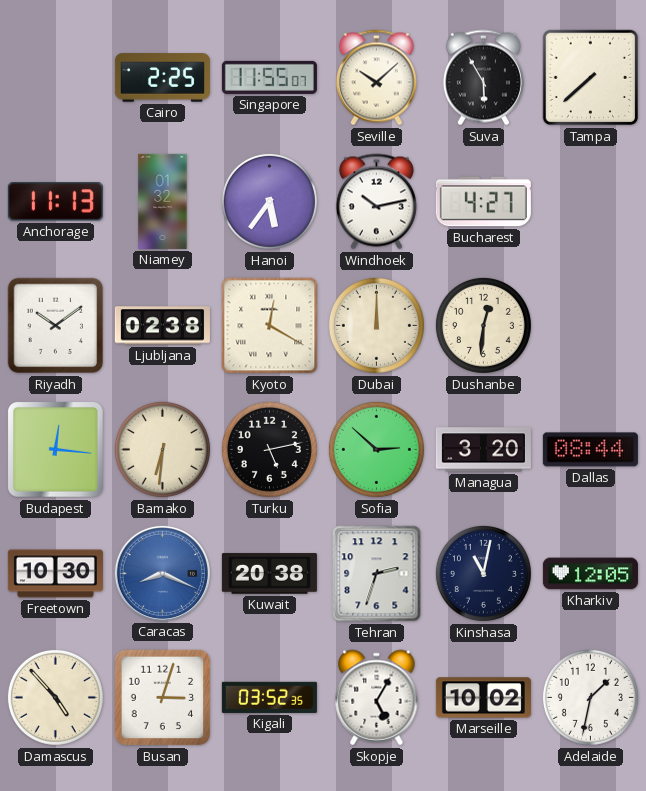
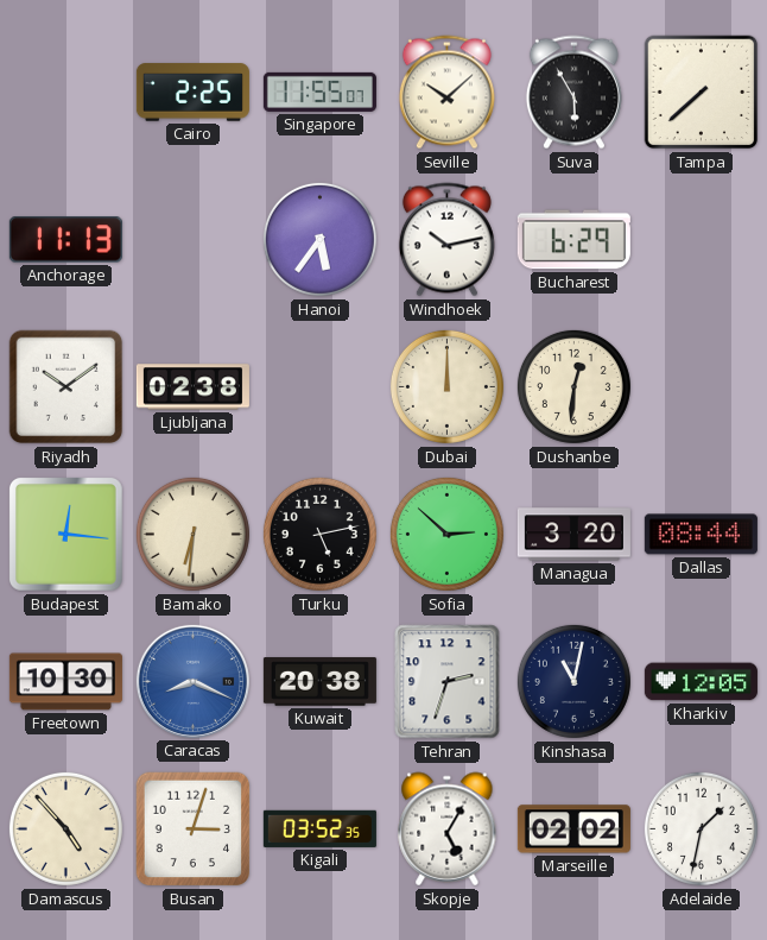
Niamey: 01:32 -> none (163, 201)
Bucharest: 4:27 -> 6:29 (573, 240)
Kyoto: 12:20 -> none (270, 326)
Marseille: 10:02 -> 02:02 (573, 829)
